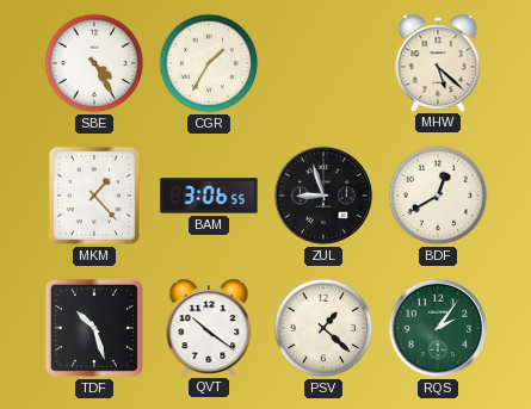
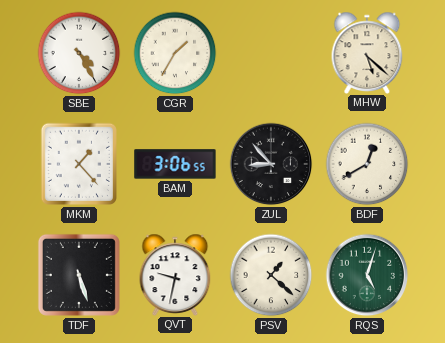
ZUL: 8:57 -> 8:53 (271, 164)
TDF: 10:27 -> 5:27 (79, 275)
QVT: 10:21 -> 9:32 (175, 274)
RQS: 2:06 -> 5:03 (367, 275)
